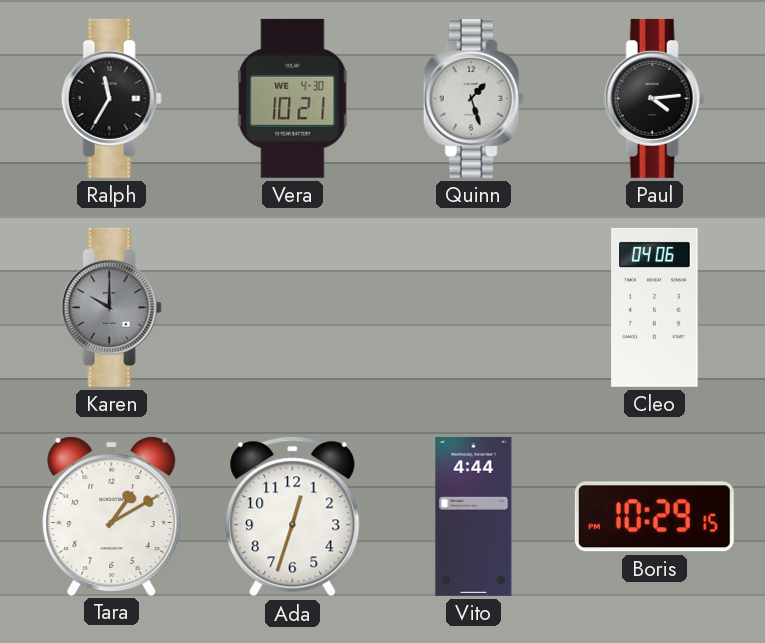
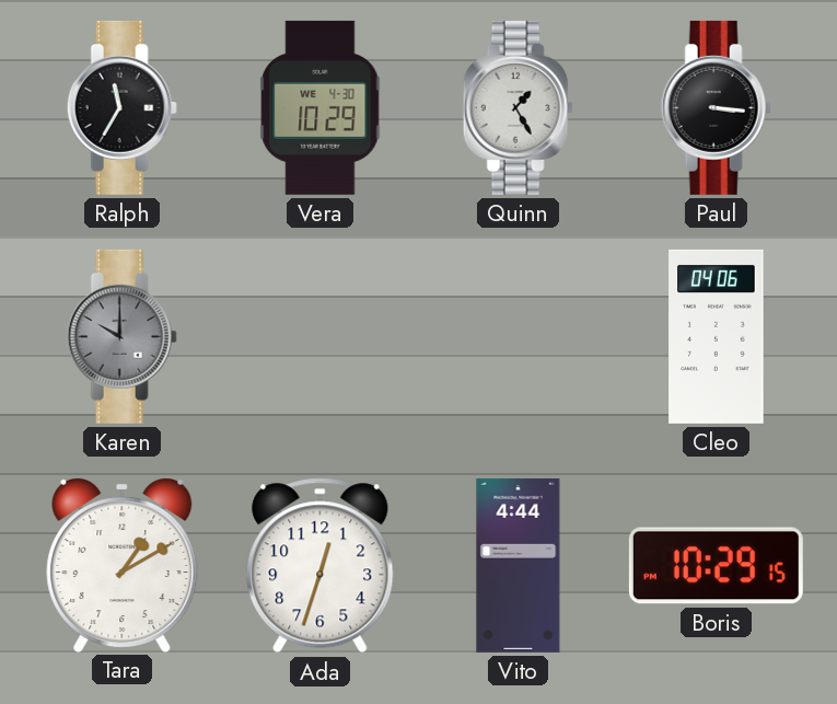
Vera: 10:21 -> 10:29 (321, 107)
Quinn: 1:27 -> 1:25 (518, 107)
Paul: 4:14 -> 3:16 (716, 107)
